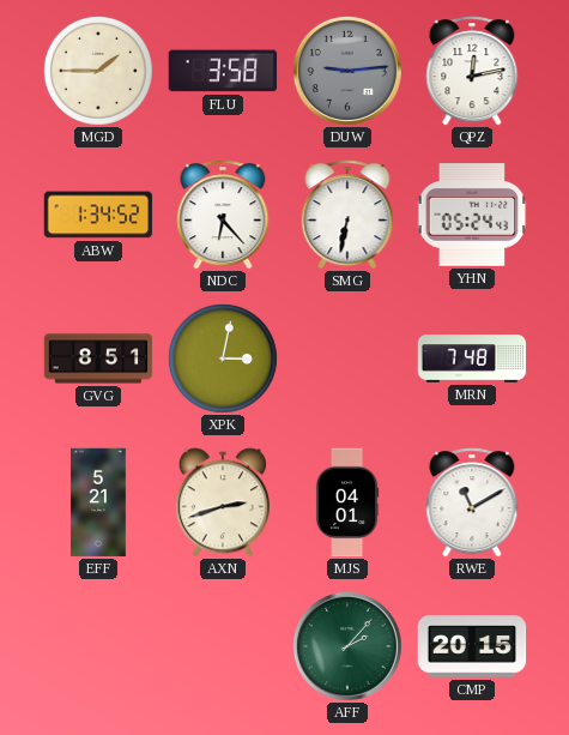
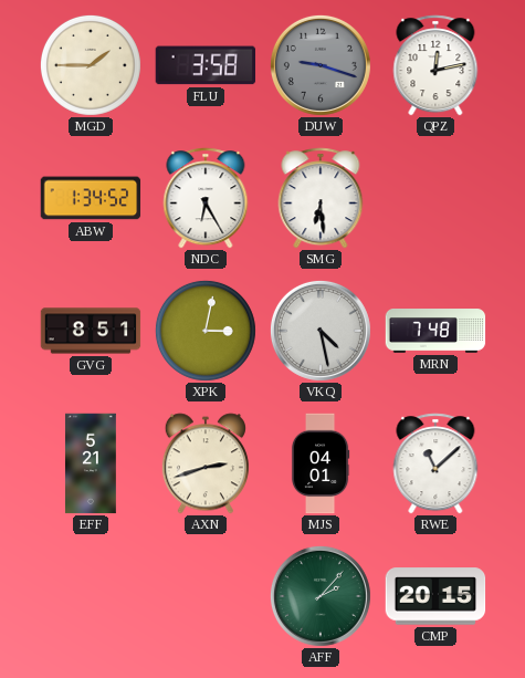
DUW: 9:14 -> 9:18 (321, 65)
NDC: 6:23 -> 6:25 (206, 198)
SMG: 6:32 -> 6:29 (321, 198)
YHN: 05:24 -> none (472, 215)
VKQ: none -> 4:28 (321, 331)
RWE: 11:10 -> 11:08 (435, 463)
